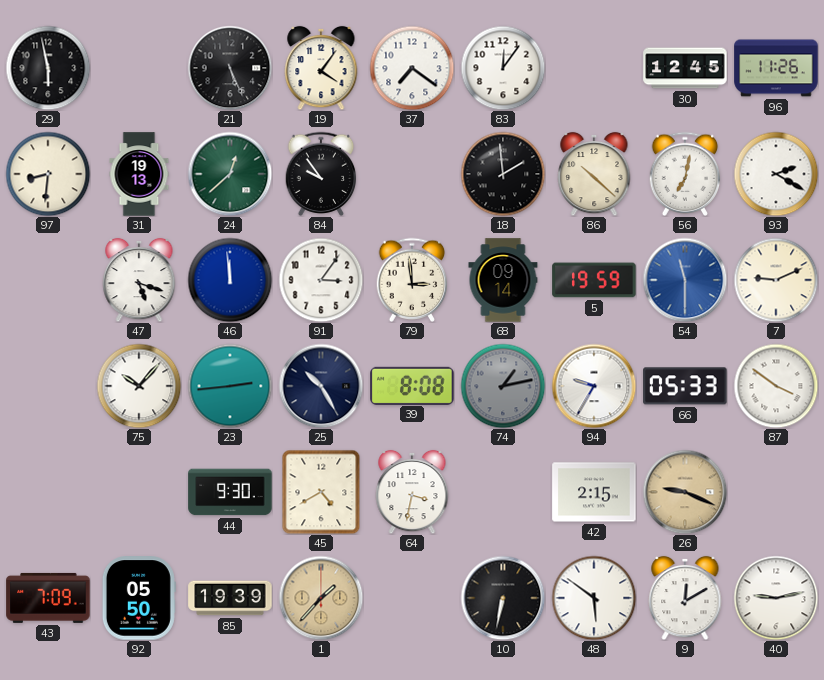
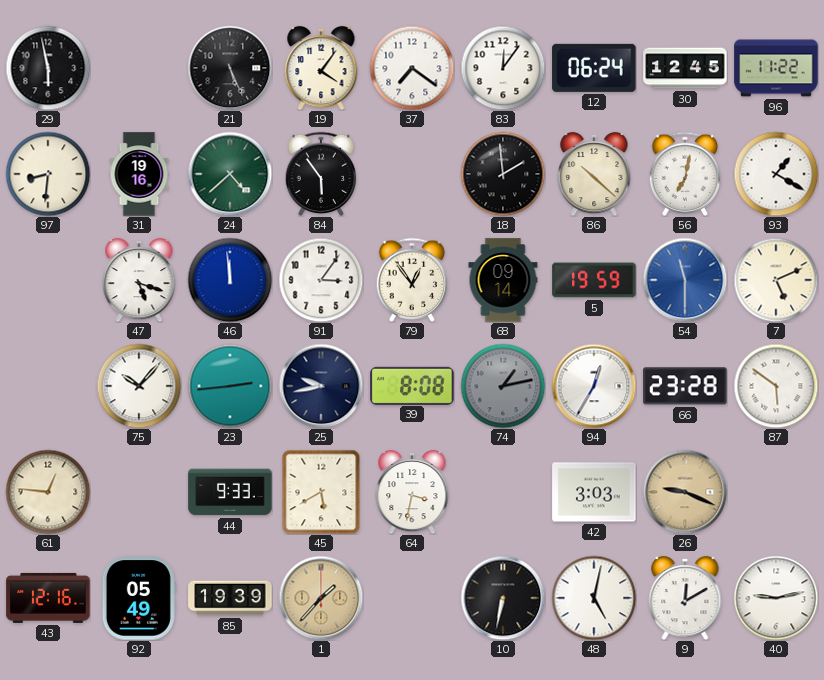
12: none -> 06:24 (594, 68)
96: 11:26 -> 11:22 (776, 68)
31: 19:13 -> 19:16 (139, 174)
24: 12:38 -> 4:38 (230, 174)
84: 9:54 -> 5:54 (321, 173)
93: 2:20 -> 1:20 (776, 174)
79: 2:59 -> 12:54 (412, 279)
7: 9:11 -> 5:11 (776, 280)
25: 10:25 -> 9:43 (321, 386)
94: 9:35 -> 12:35 (594, 386)
66: 05:33 -> 23:28 (685, 386)
87: 3:51 -> 5:51 (776, 386)
61: none -> 12:46 (48, 492)
44: 9:30 -> 9:33 (230, 492)
45: 4:40 -> 5:40 (321, 492)
42: 2:15 -> 3:03 (594, 492)
43: 7:09 -> 12:16 (48, 598)
92: 05:50 -> 05:49 (139, 598)
48: 5:51 -> 5:02 (594, 598)
